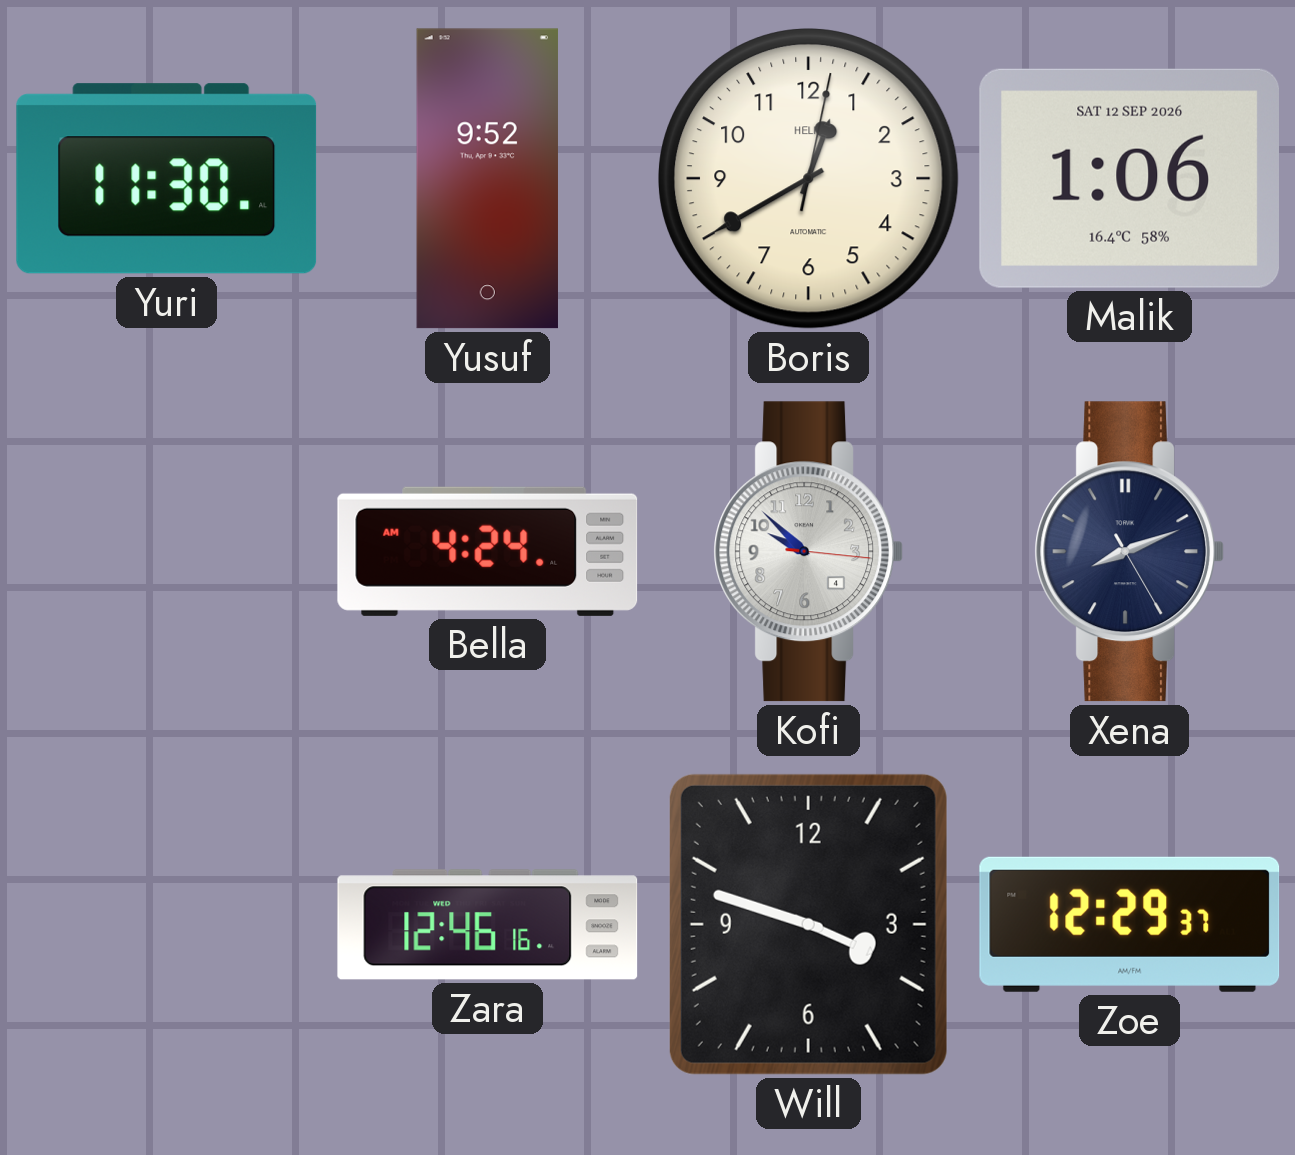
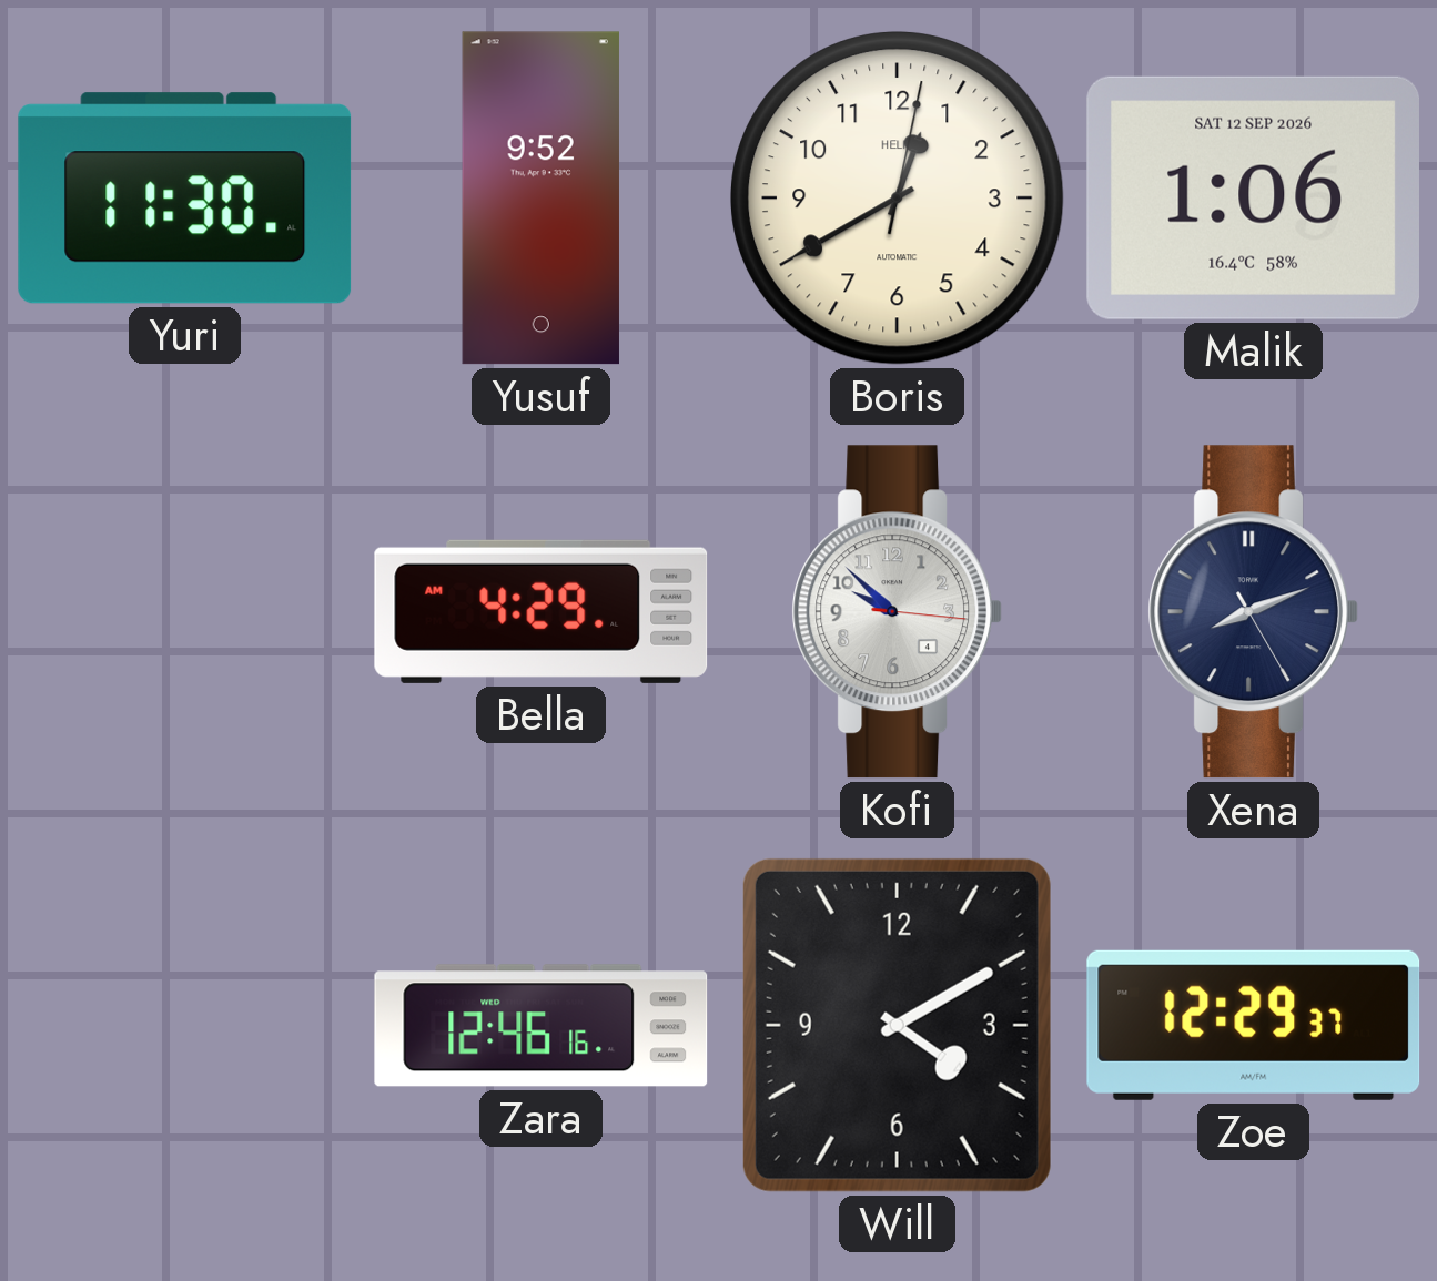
Bella: 4:24 -> 4:29 (542, 611)
Will: 3:48 -> 4:10 (897, 1025)
